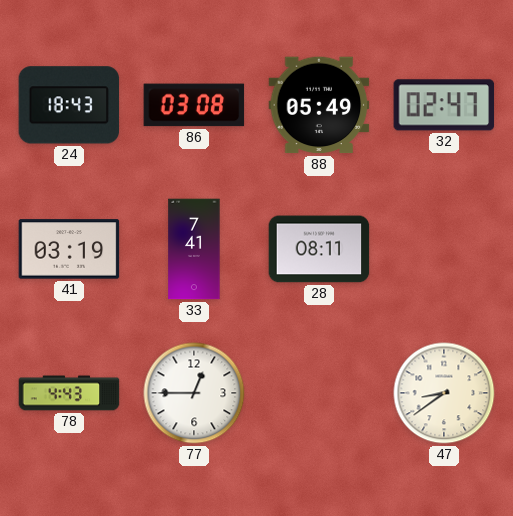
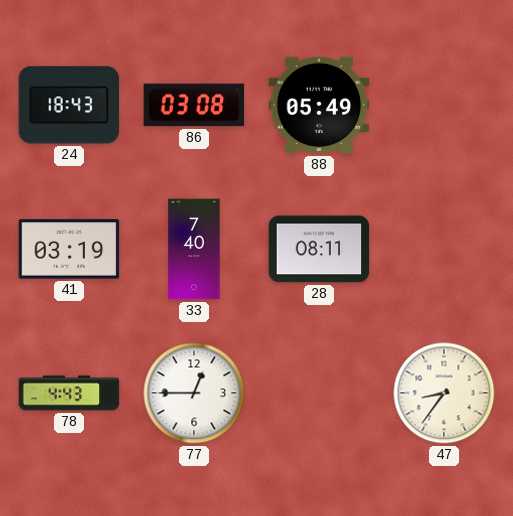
32: 02:47 -> none (444, 105)
33: 7:41 -> 7:40 (194, 249)
47: 8:39 -> 8:36 (444, 393)
